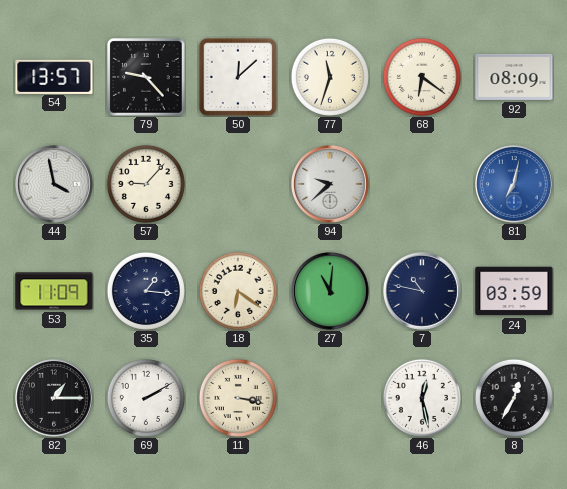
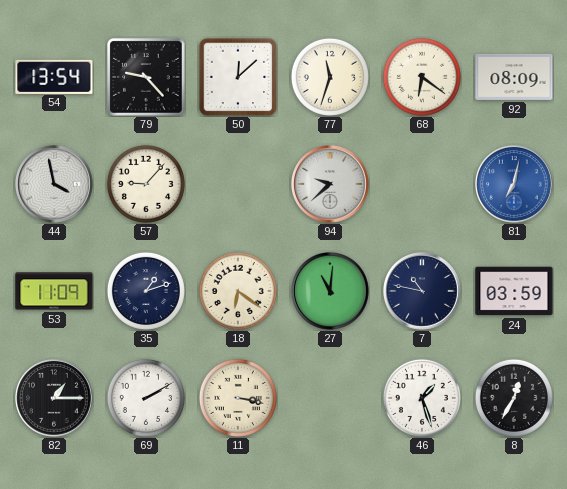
54: 13:57 -> 13:54 (54, 76)
35: 1:16 -> 1:12 (146, 291)
46: 12:28 -> 1:27 (422, 398)
